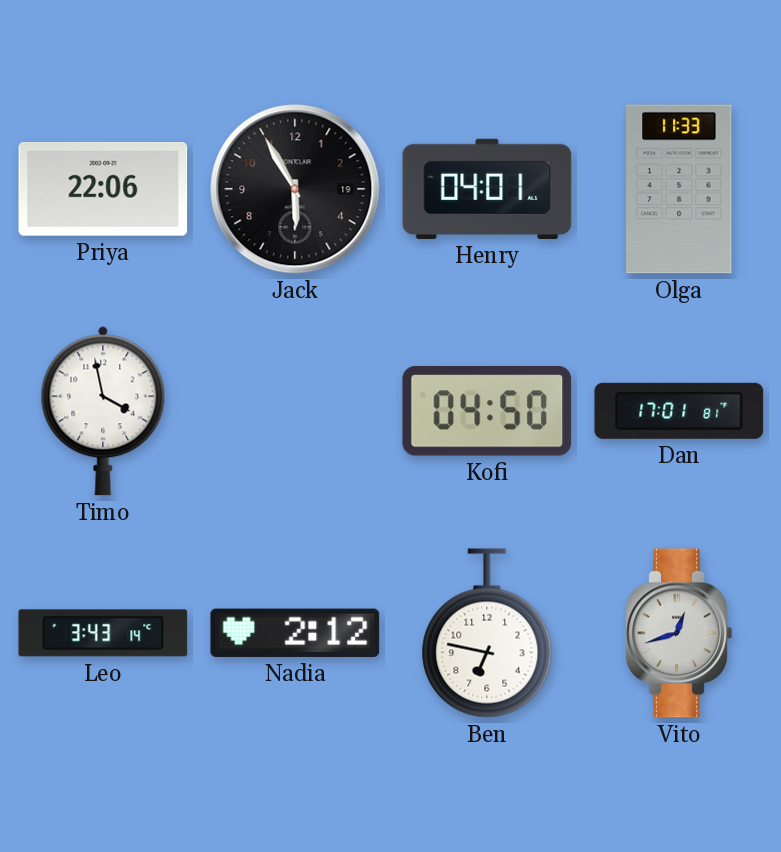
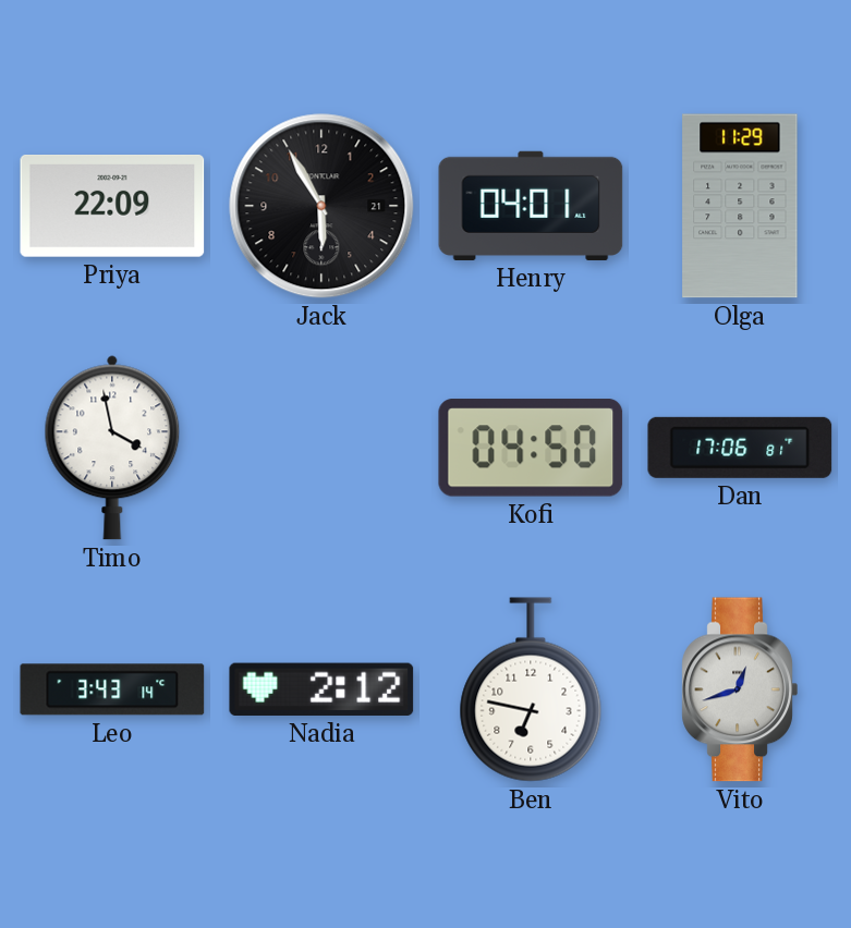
Priya: 22:06 -> 22:09 (112, 207)
Jack date: 19 -> 21 (321, 206)
Olga: 11:33 -> 11:29 (740, 206)
Dan: 17:01 -> 17:06 (740, 448)
